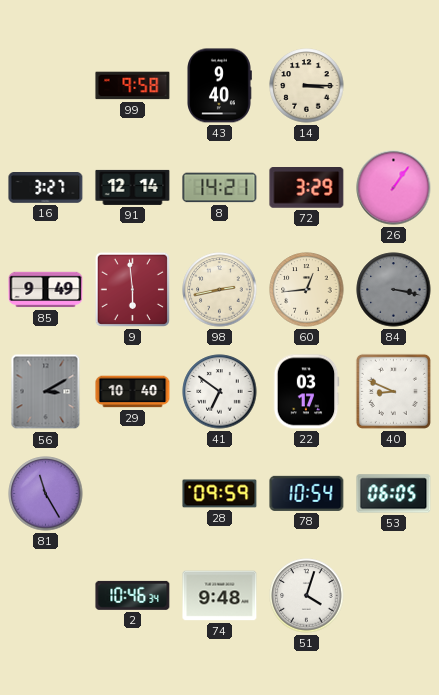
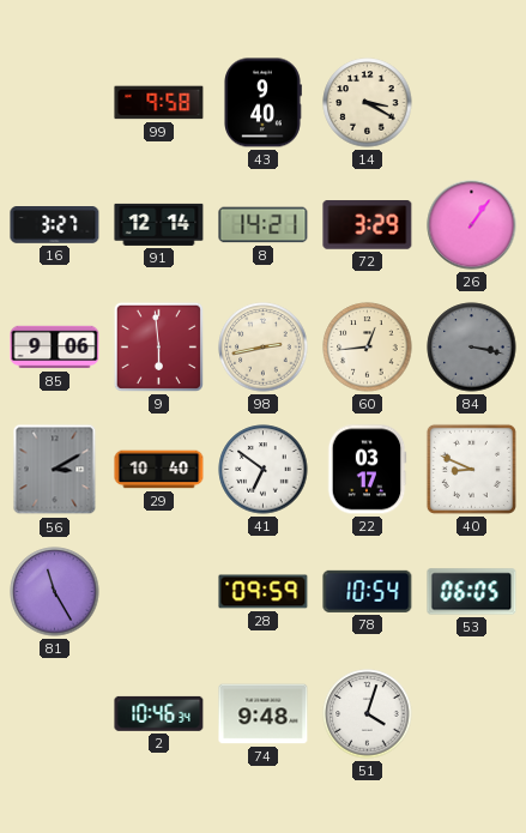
14: 3:15 -> 3:20 (368, 103)
85: 9:49 -> 9:06 (55, 348)
